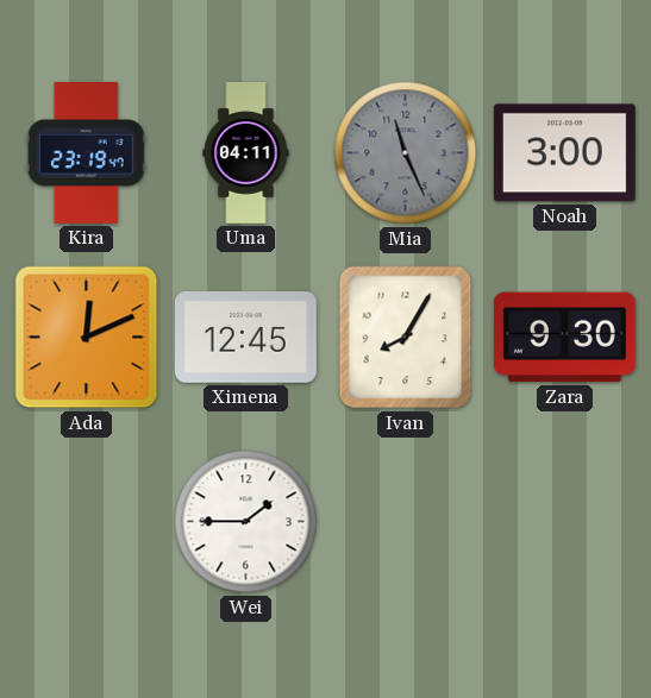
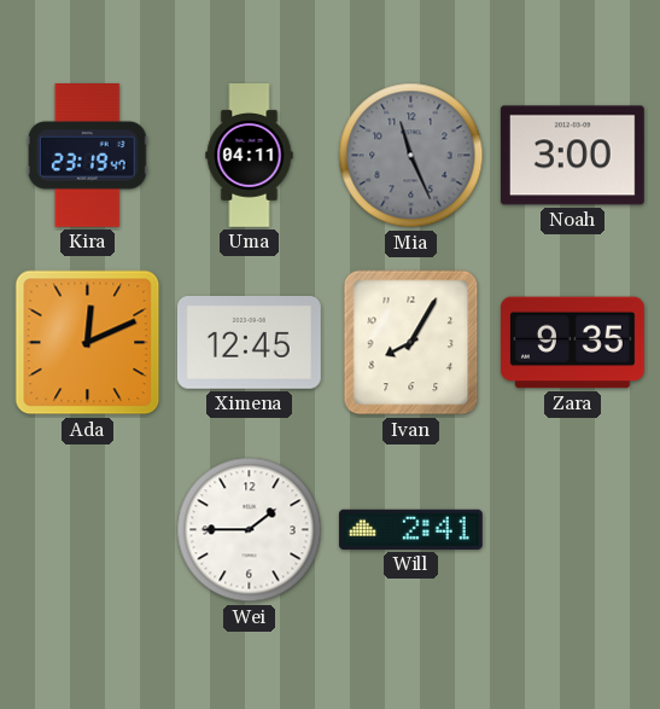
Zara: 9:30 -> 9:35 (572, 343)
Will: none -> 2:41 (410, 529)
